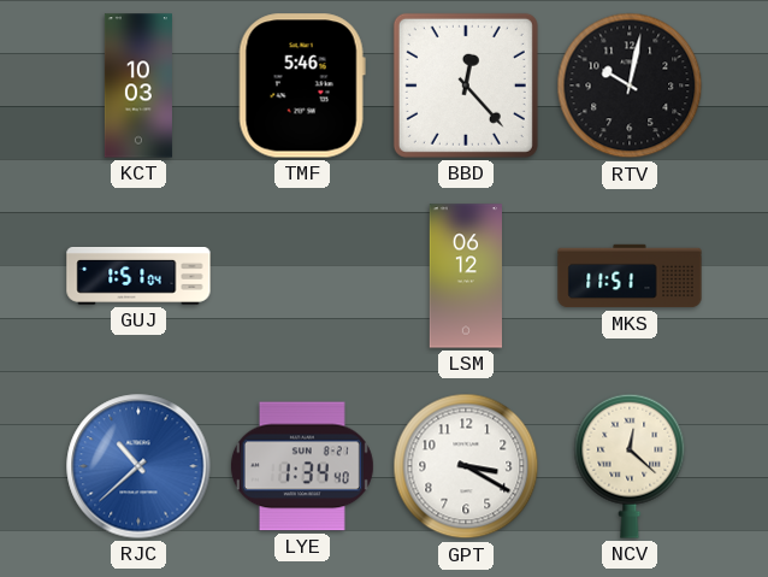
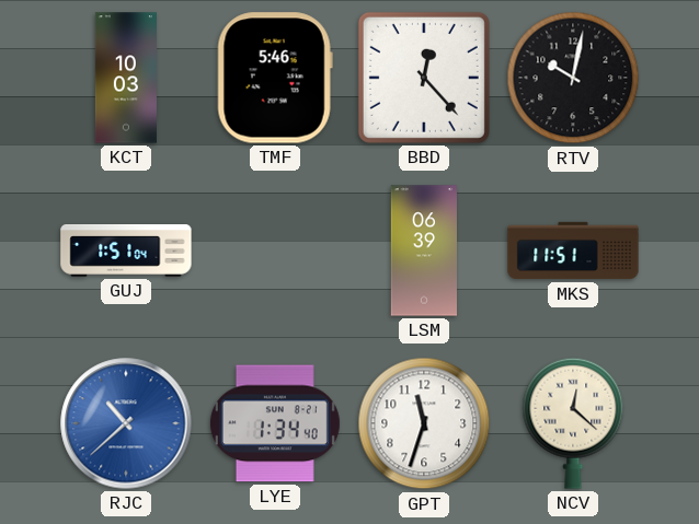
LSM: 06:12 -> 06:39 (423, 251)
GPT: 3:20 -> 11:33 (424, 423)
